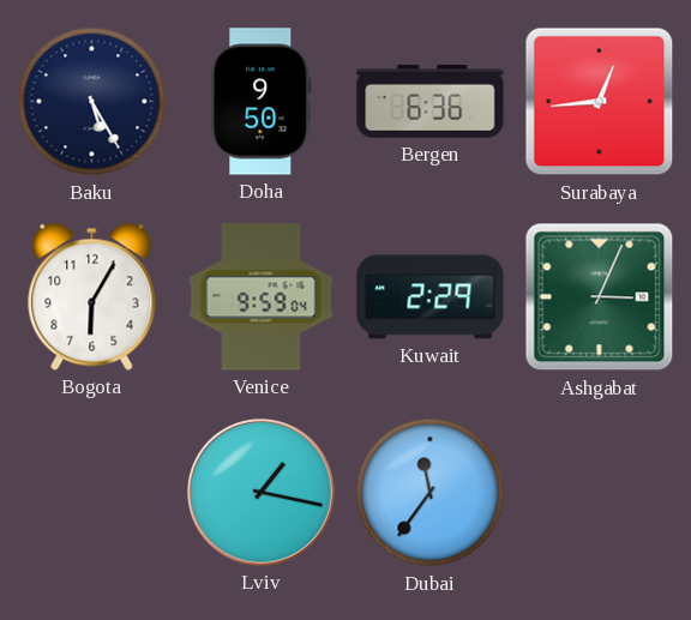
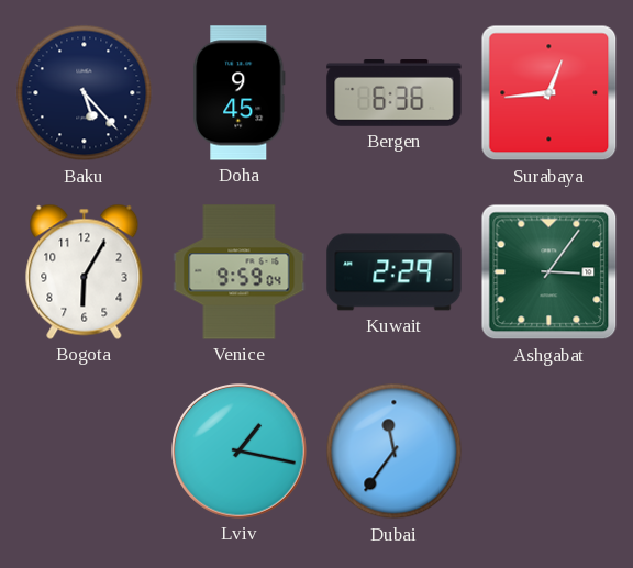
Baku: 5:25 -> 5:23 (85, 93)
Doha: 9:50 -> 9:45 (240, 93)
Ashgabat: 3:04 -> 3:06 (549, 272)
